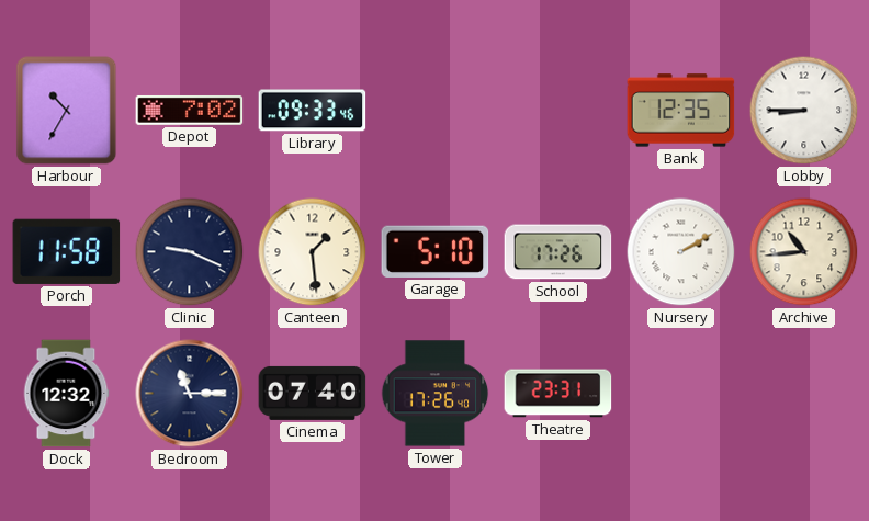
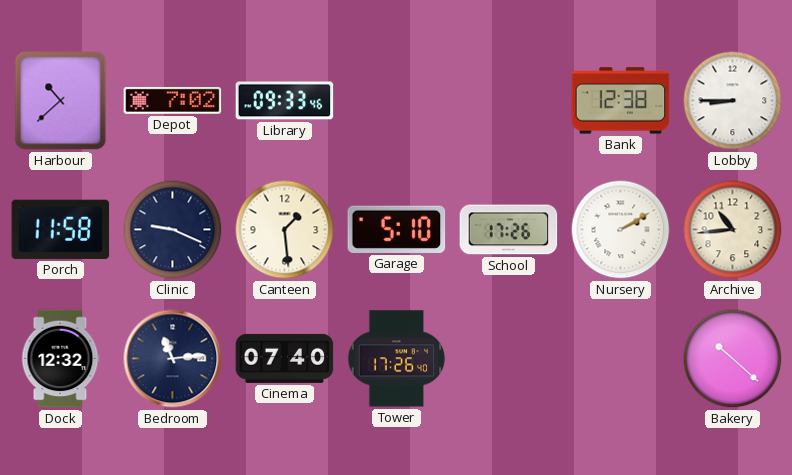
Harbour: 10:35 -> 10:38 (61, 101)
Bank: 12:35 -> 12:38 (621, 101)
Bedroom: 11:15 -> 11:14 (173, 359)
Theatre: 23:31 -> none (558, 394)
Bakery: none -> 10:22 (733, 359)
